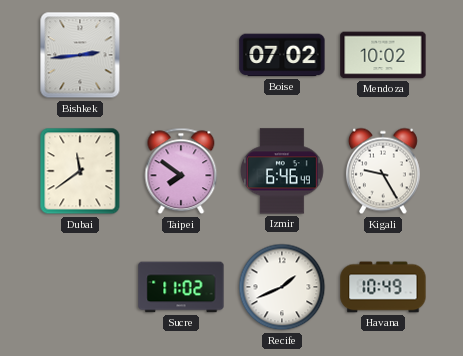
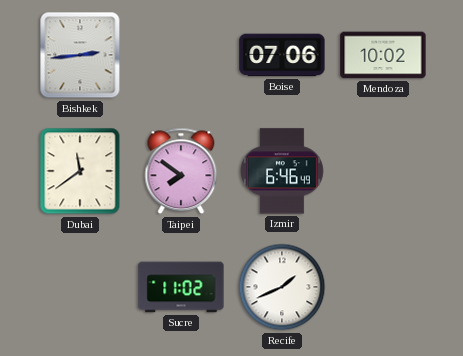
Boise: 07:02 -> 07:06 (282, 55)
Kigali: 9:25 -> none (383, 171)
Havana: 10:49 -> none (383, 287)
